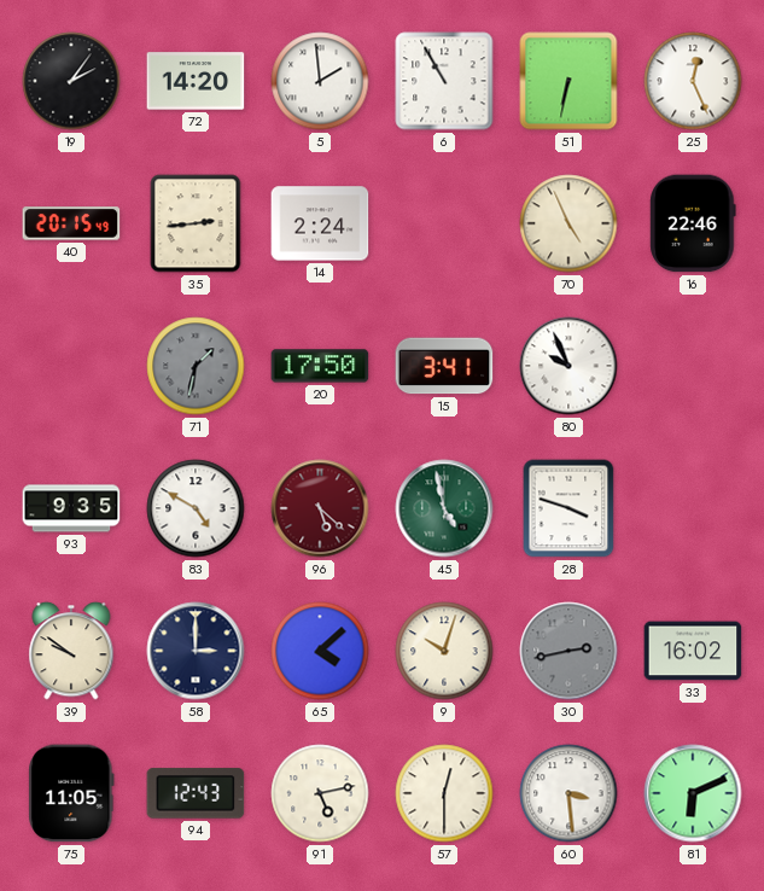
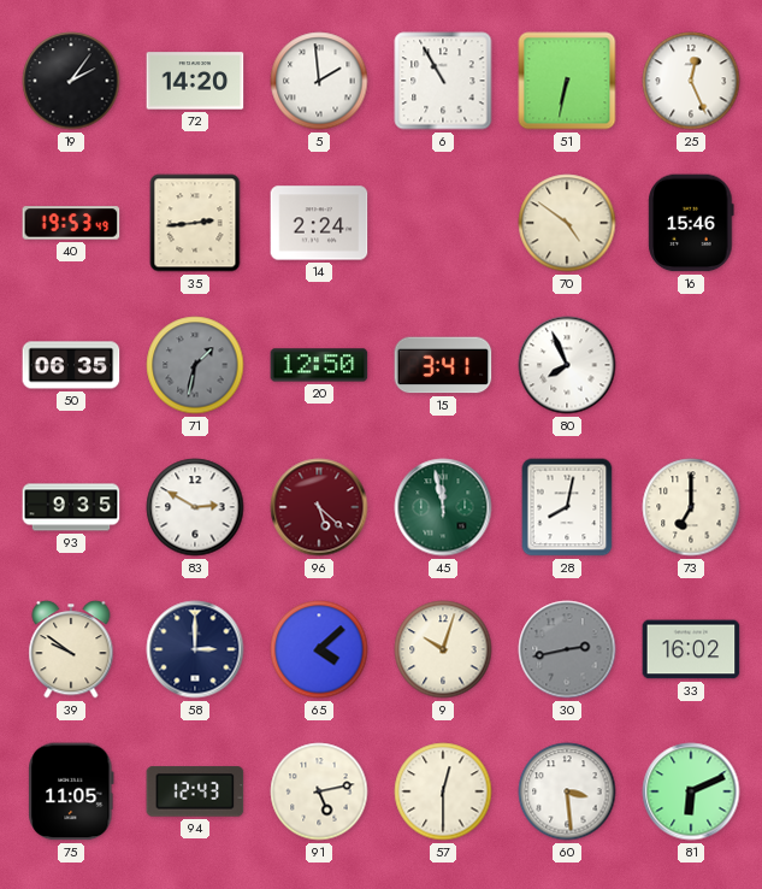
40: 20:15 -> 19:53 (71, 223)
70: 4:56 -> 4:51 (567, 223)
16: 22:46 -> 15:46 (691, 223)
50: none -> 06:35 (71, 365)
20: 17:50 -> 12:50 (319, 365)
80: 9:56 -> 7:56 (567, 365)
83: 4:50 -> 2:50 (195, 507)
45: 4:58 -> 11:58 (443, 507)
28: 3:48 -> 8:02 (567, 507)
73: none -> 7:00 (691, 507)
